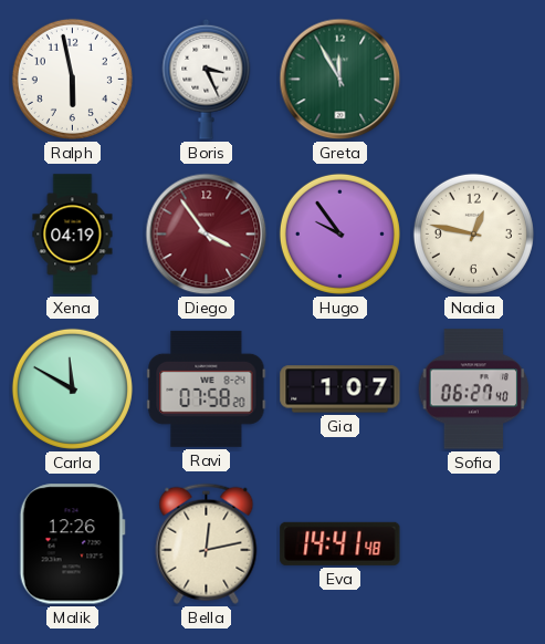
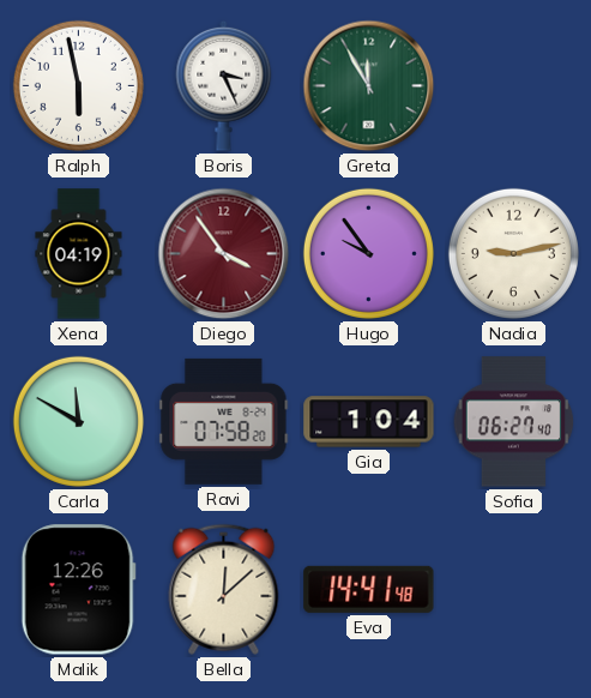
Nadia: 12:47 -> 9:13 (513, 253)
Gia: 1:07 -> 1:04 (369, 422)
Bella: 12:13 -> 12:08 (224, 589)
